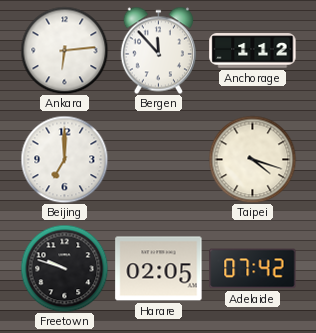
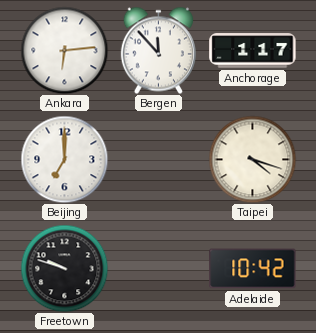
Anchorage: 1:12 -> 1:17 (253, 51)
Harare: 02:05 -> none (159, 269)
Adelaide: 07:42 -> 10:42 (253, 269)
